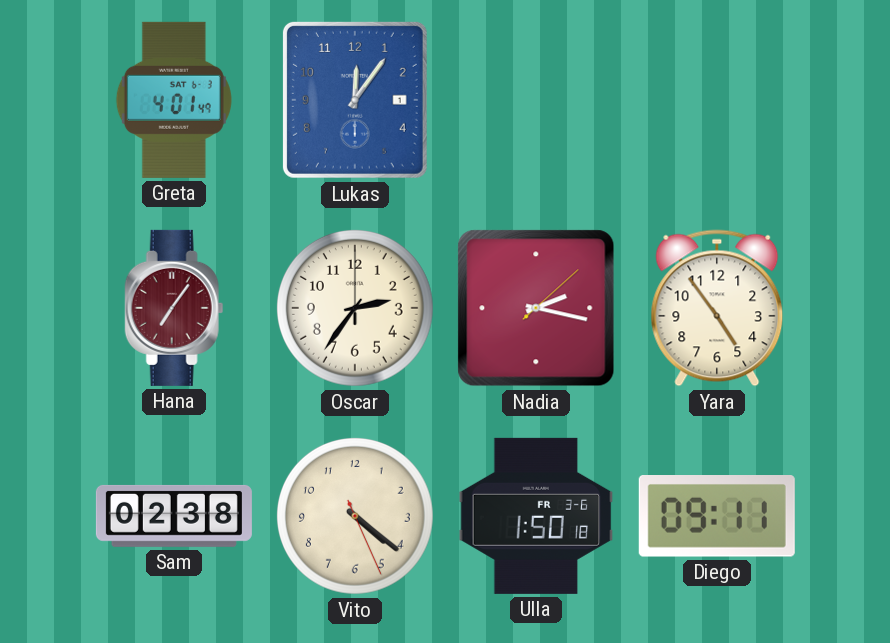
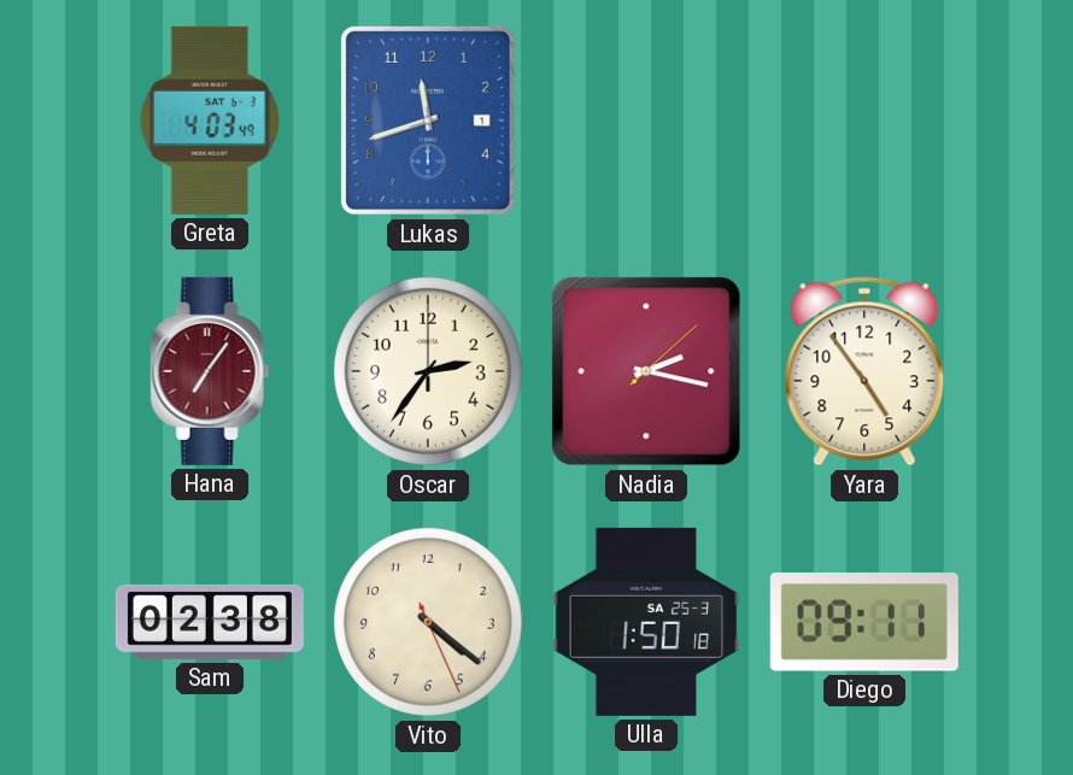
Greta: 4:01 -> 4:03 (210, 121)
Lukas: 12:06 -> 11:42 (428, 121)
Ulla date: FR 3-6 -> SA 25-3 (646, 622)
